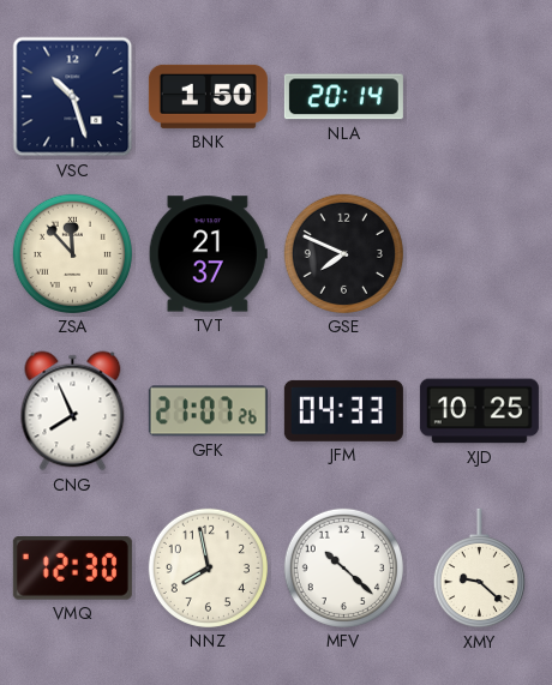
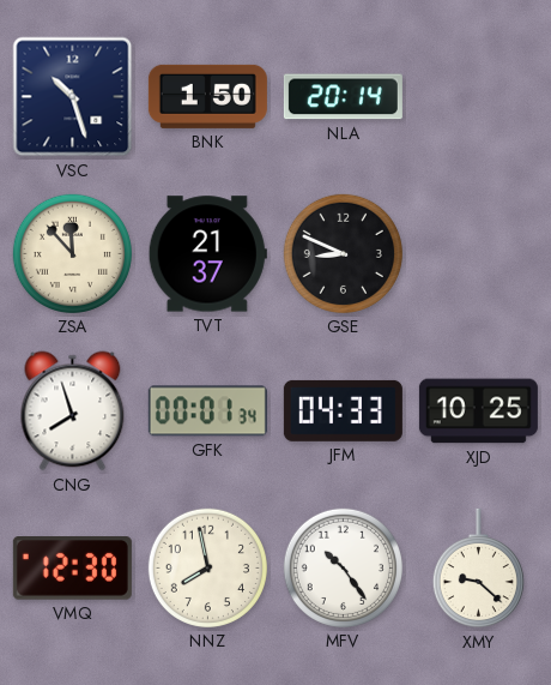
GSE: 7:49 -> 8:49 (343, 253)
CNG: 7:56 -> 7:57 (73, 411)
GFK: 21:07 -> 00:01 (207, 411)
MFV: 10:22 -> 10:24 (343, 567)
